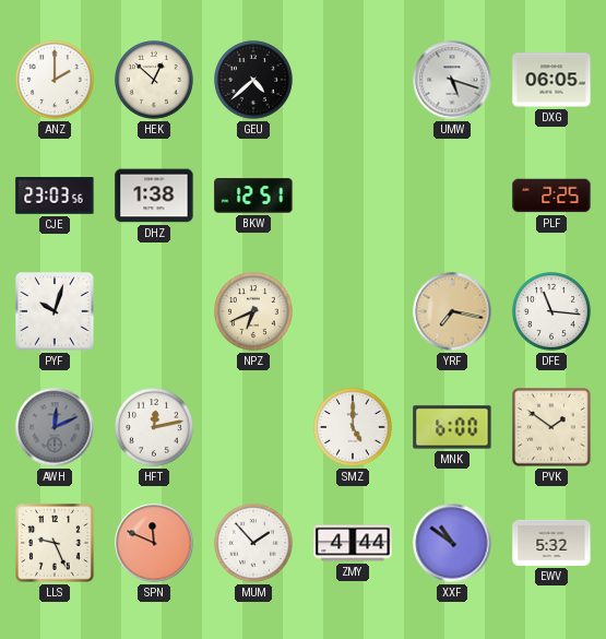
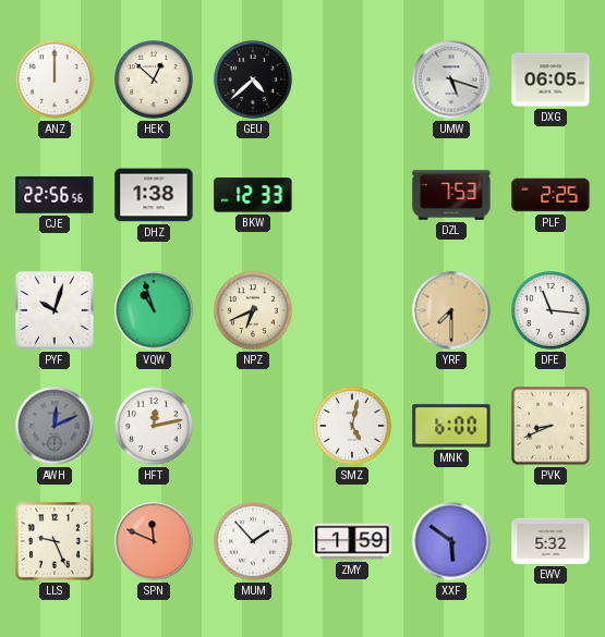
ANZ: 2:00 -> 12:00 (56, 81)
CJE: 23:03 -> 22:56 (55, 195)
BKW: 12:51 -> 12:33 (253, 195)
DZL: none -> 7:53 (451, 195)
VQW: none -> 10:57 (154, 310)
YRF: 7:17 -> 7:30 (451, 310)
SMZ: 5:00 -> 5:02 (353, 427)
PVK: 1:51 -> 8:41 (552, 427)
ZMY: 4:44 -> 1:59 (352, 541)
XXF: 10:51 -> 5:51 (451, 541)
